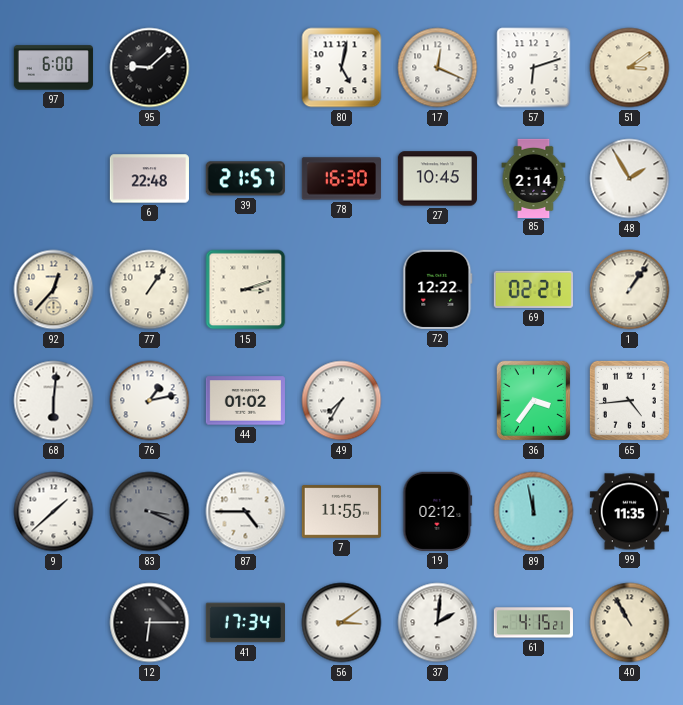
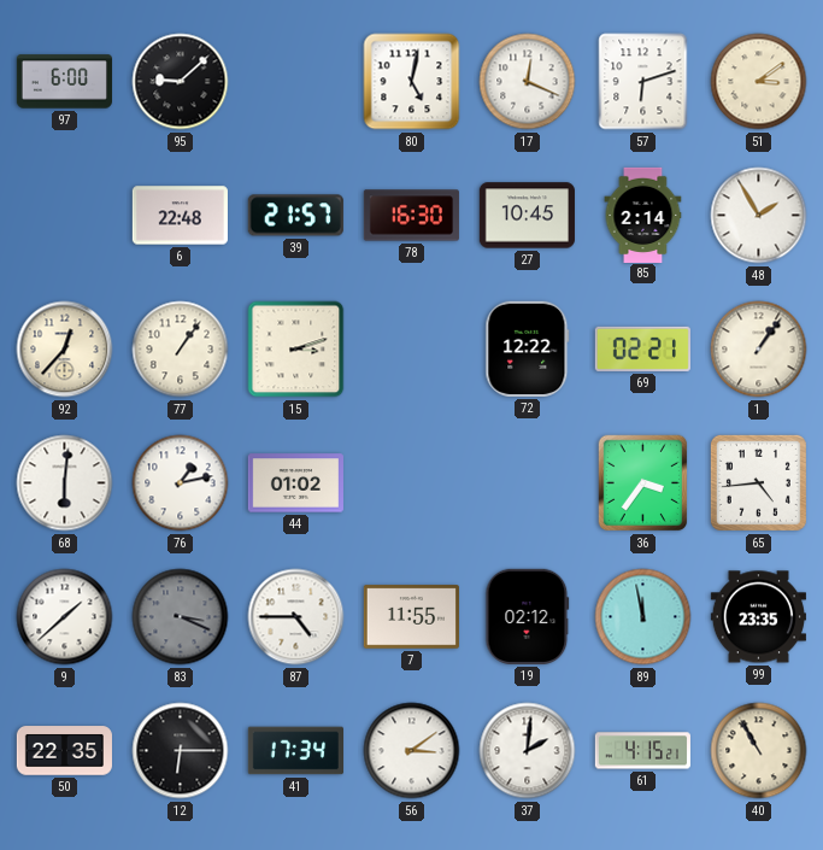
49: 7:35 -> none (342, 401)
99: 11:35 -> 23:35 (758, 617)
50: none -> 22:35 (64, 751)
